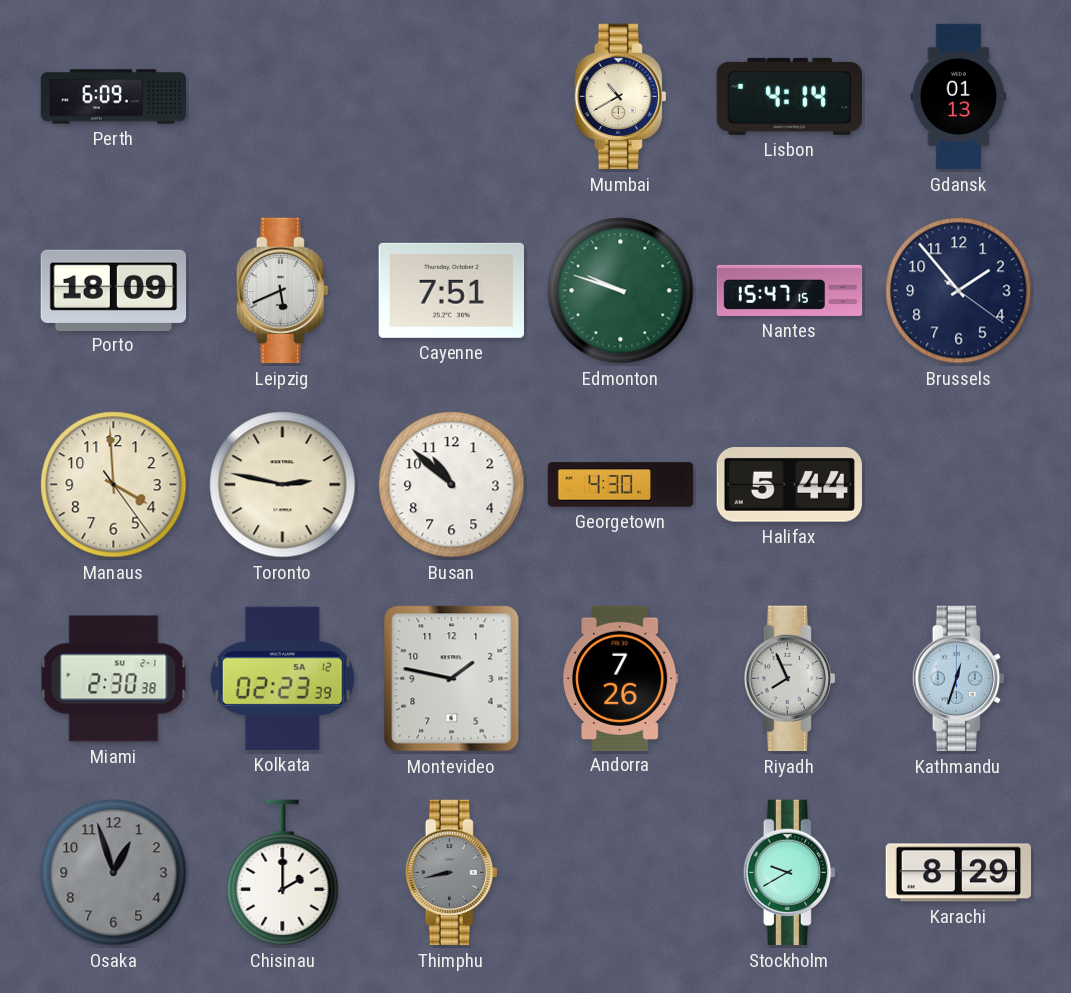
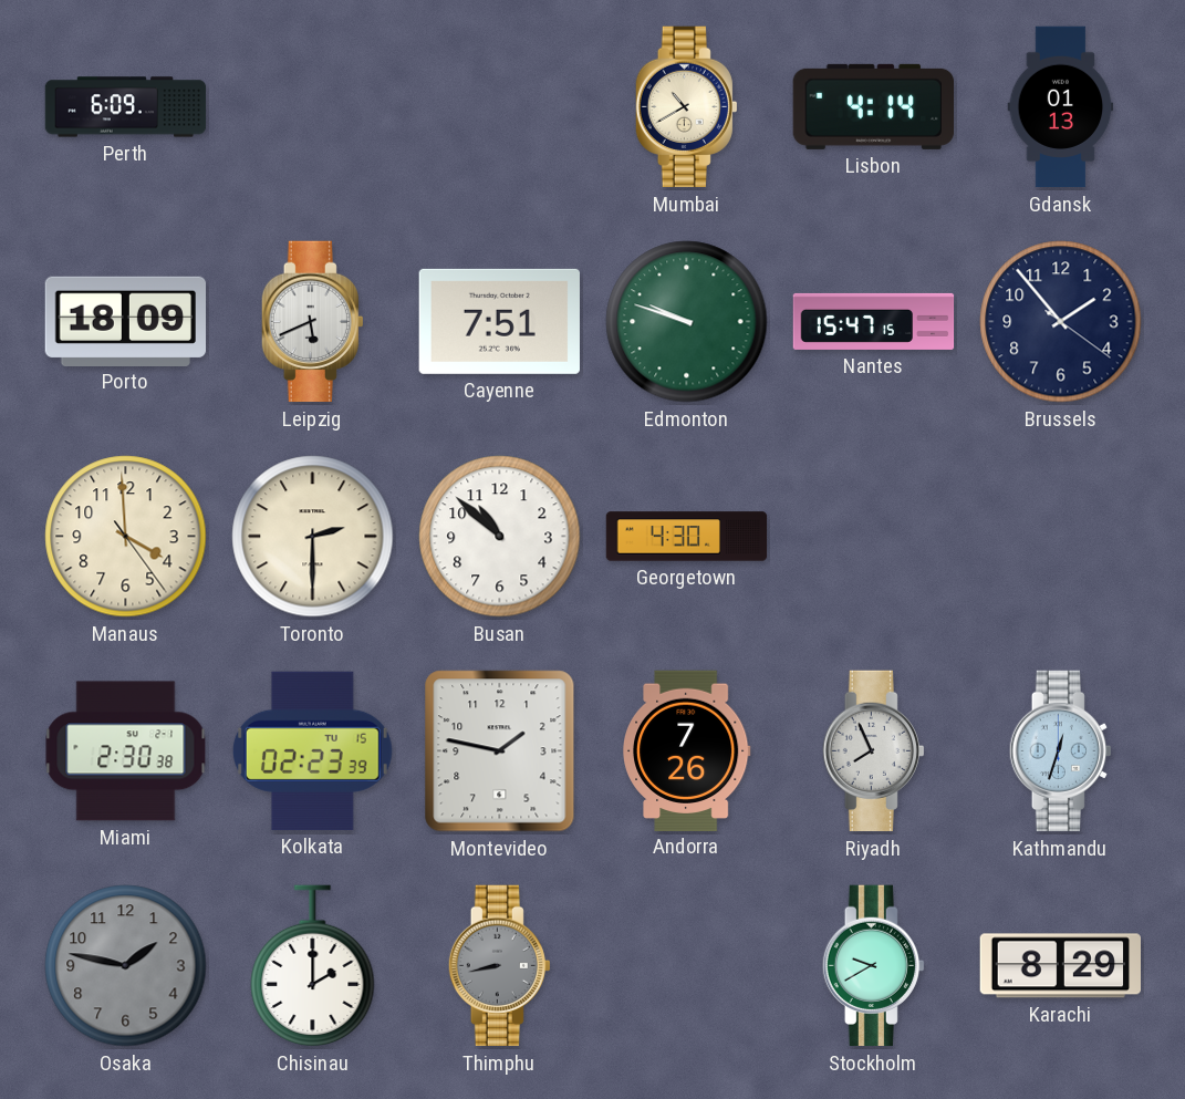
Toronto: 2:47 -> 2:30 (313, 537)
Halifax: 5:44 -> none (789, 485)
Kolkata date: SA 12 -> TU 15 (312, 750)
Osaka: 12:57 -> 1:47 (126, 966)
